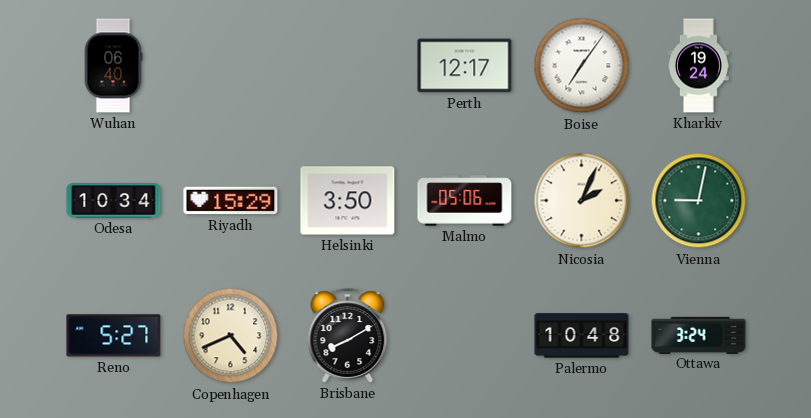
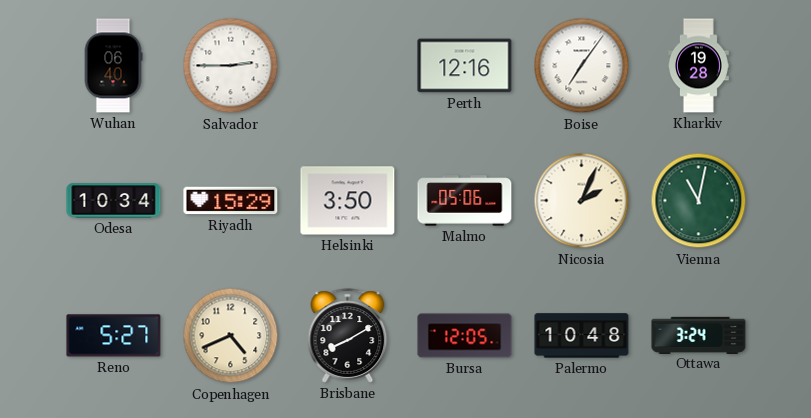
Salvador: none -> 2:45 (231, 66)
Perth: 12:17 -> 12:16 (465, 66)
Kharkiv: 19:24 -> 19:28 (698, 66)
Vienna: 9:02 -> 11:02 (699, 201)
Bursa: none -> 12:05 (465, 336)
